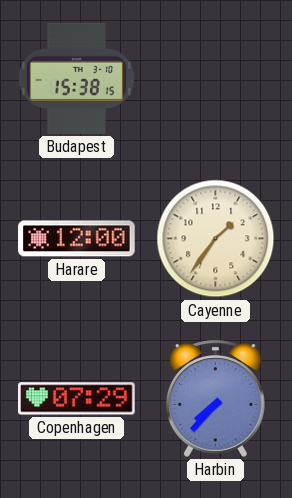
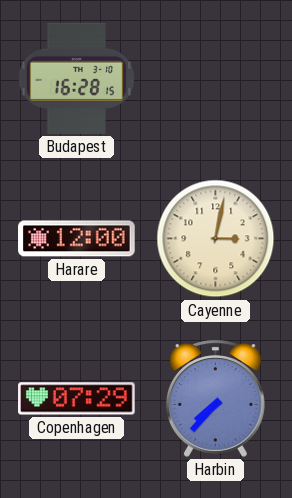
Budapest: 15:38 -> 16:28 (77, 78)
Cayenne: 1:36 -> 3:02 (216, 239)
